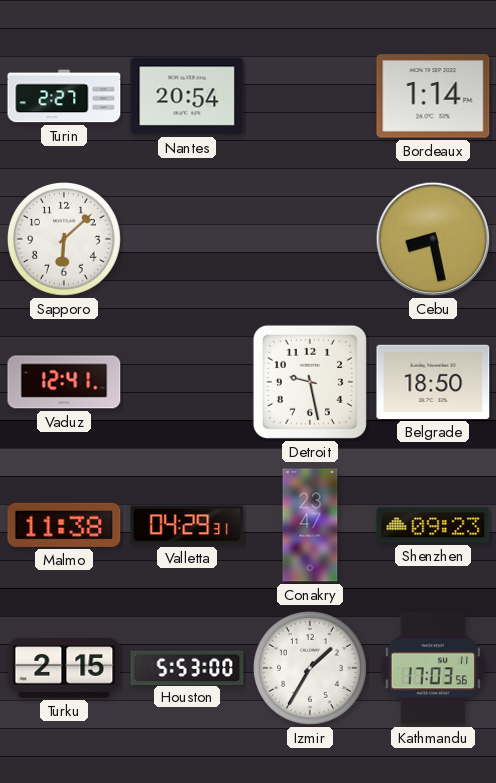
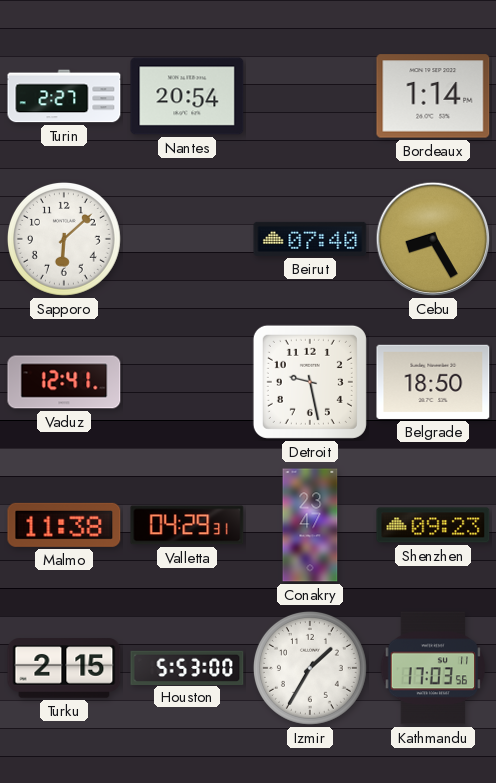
Beirut: none -> 07:40 (310, 239)
Cebu: 8:28 -> 8:25 (433, 239)
